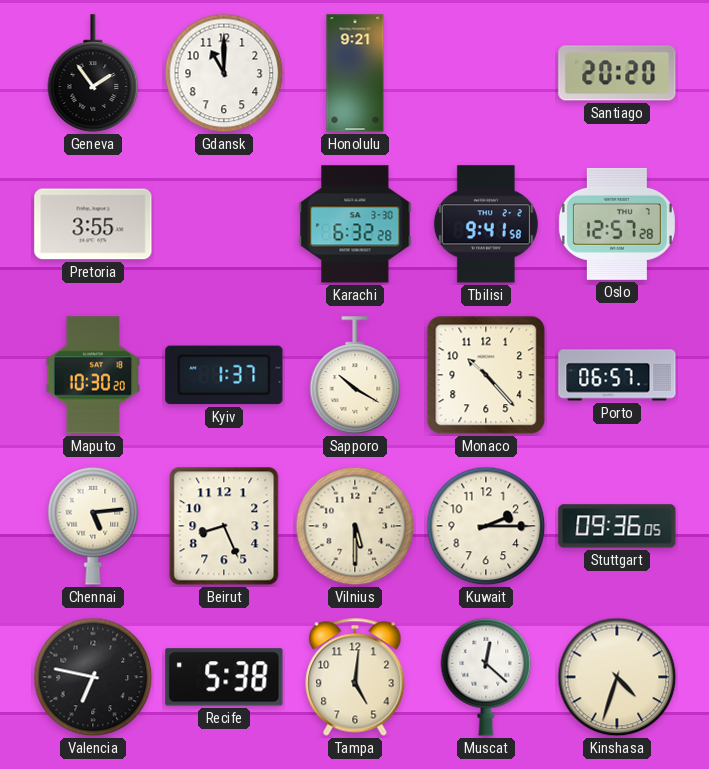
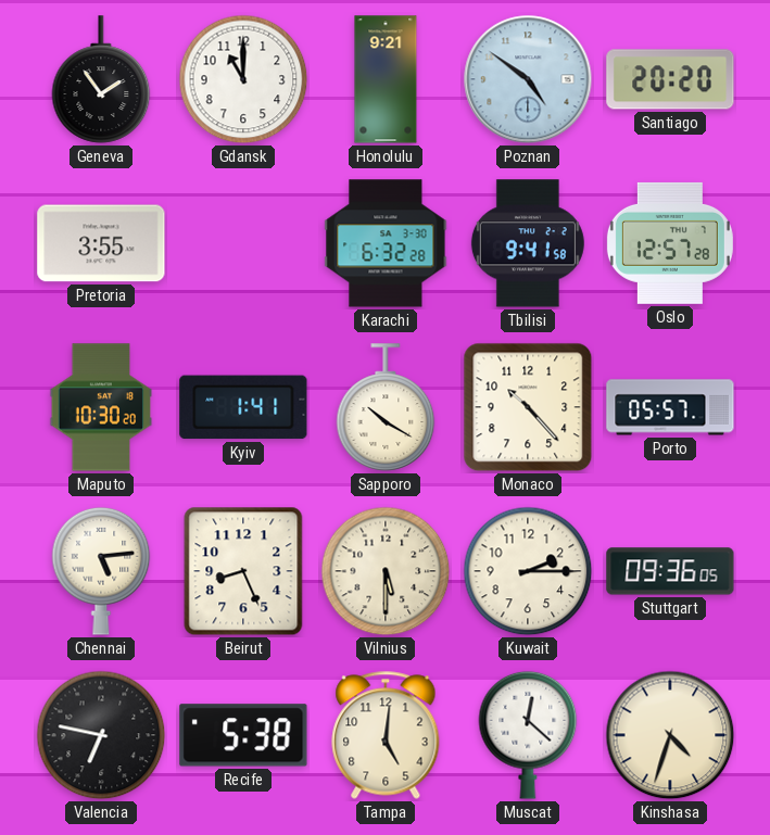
Poznan: none -> 4:51 (528, 79)
Kyiv: 1:37 -> 1:41 (243, 407)
Porto: 06:57 -> 05:57 (670, 407)
